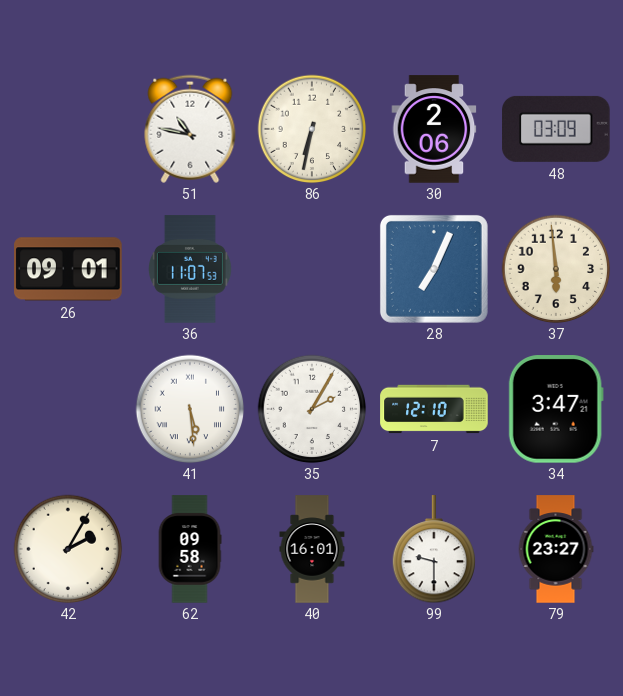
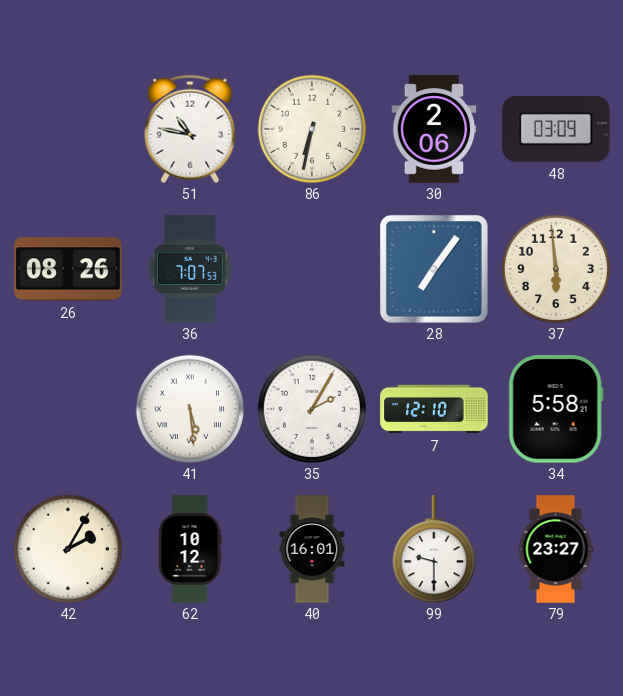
26: 09:01 -> 08:26 (68, 269)
36: 11:07 -> 7:07 (191, 269)
28: 7:04 -> 7:06 (434, 269)
34: 3:47 -> 5:58 (556, 409)
62: 09:58 -> 10:12 (190, 549)
